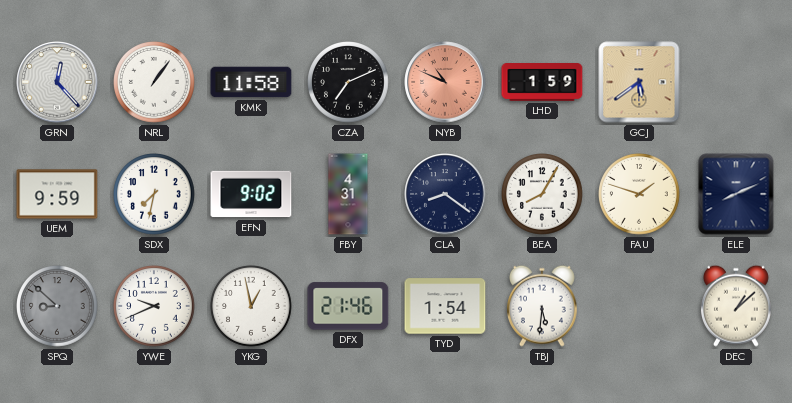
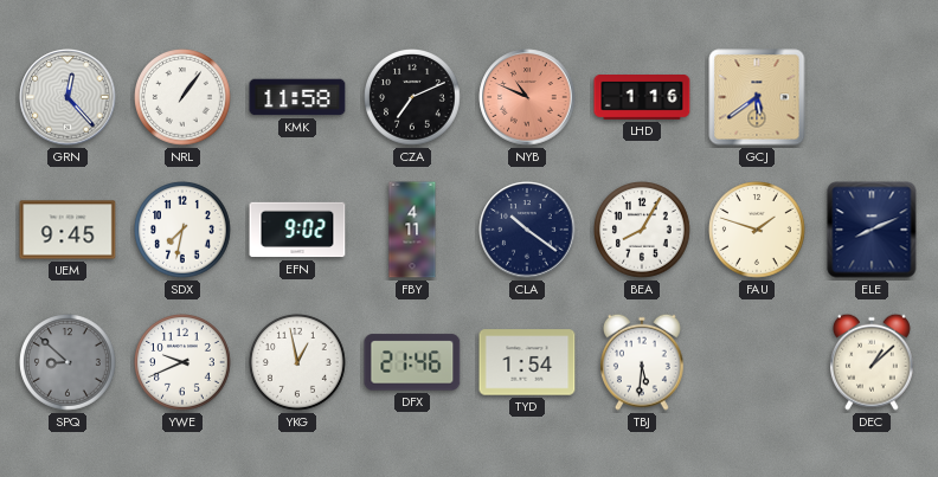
LHD: 1:59 -> 1:16 (642, 98)
UEM: 9:59 -> 9:45 (68, 230)
FBY: 4:31 -> 4:11 (412, 230)
CLA: 8:21 -> 10:21 (527, 230)
